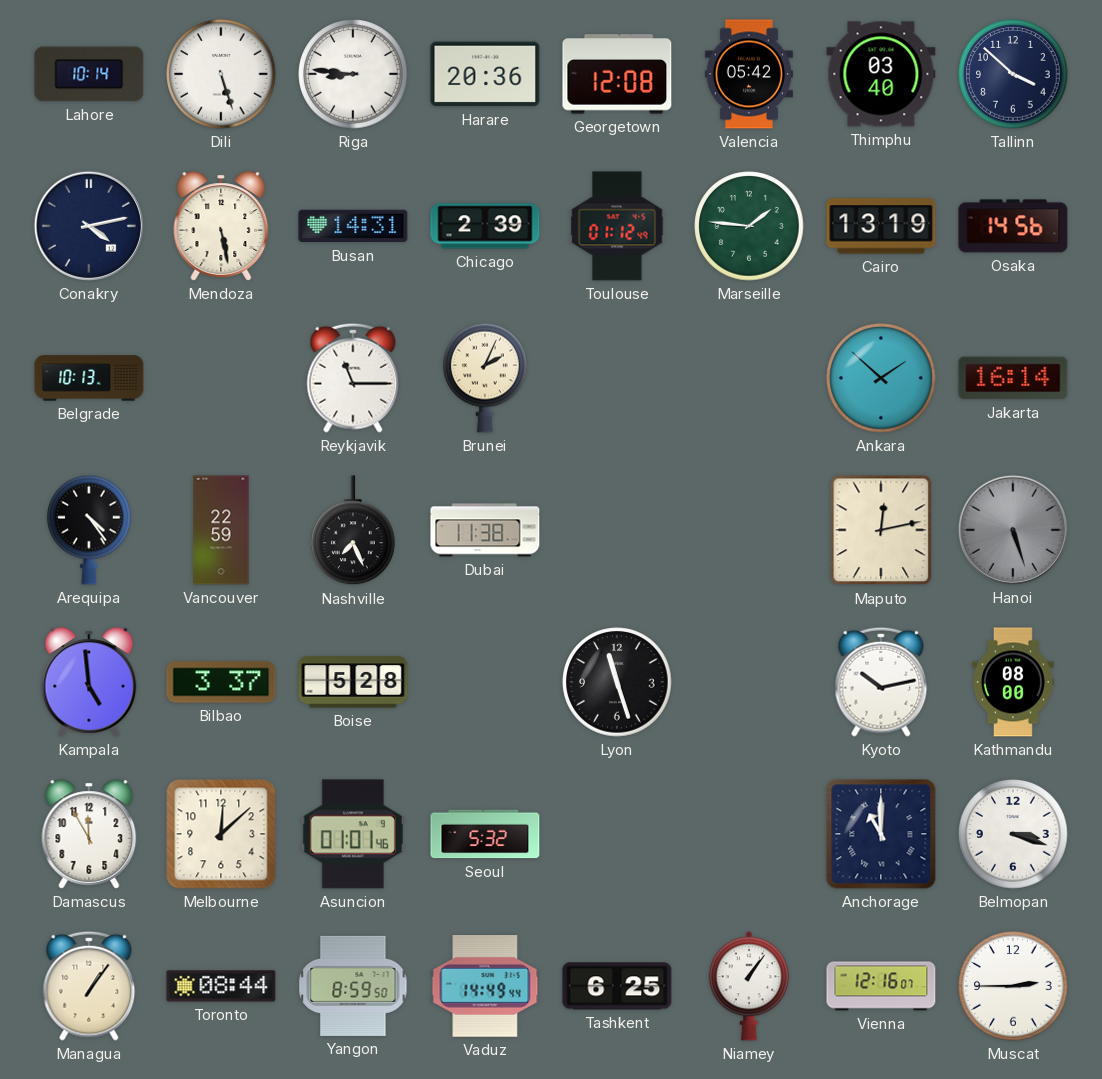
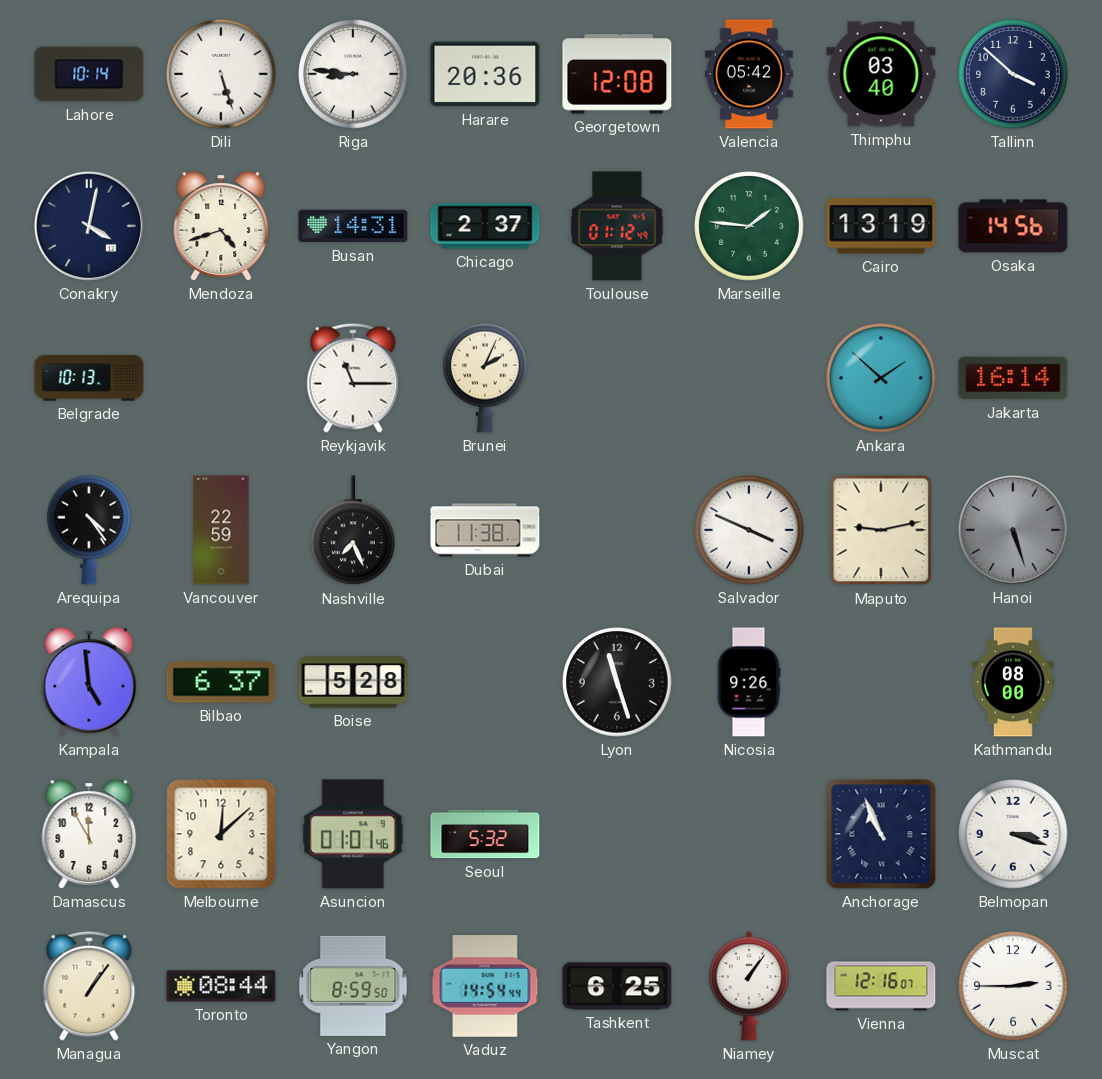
Conakry: 4:13 -> 4:02 (89, 226)
Mendoza: 5:28 -> 4:42 (221, 226)
Chicago: 2:39 -> 2:37 (485, 226)
Salvador: none -> 3:49 (749, 530)
Maputo: 12:13 -> 9:13 (881, 530)
Bilbao: 3:37 -> 6:37 (221, 682)
Nicosia: none -> 9:26 (749, 682)
Kyoto: 10:13 -> none (881, 682)
Anchorage: 11:00 -> 10:56 (881, 834)
Vaduz: 14:49 -> 14:54 (485, 987)
